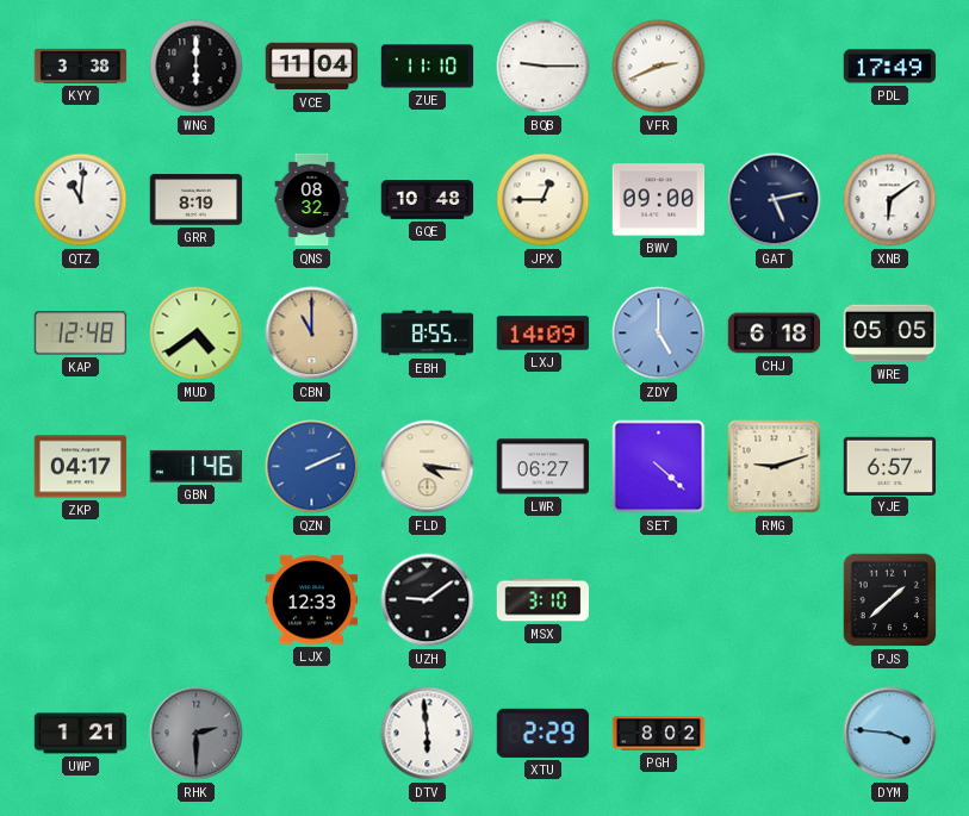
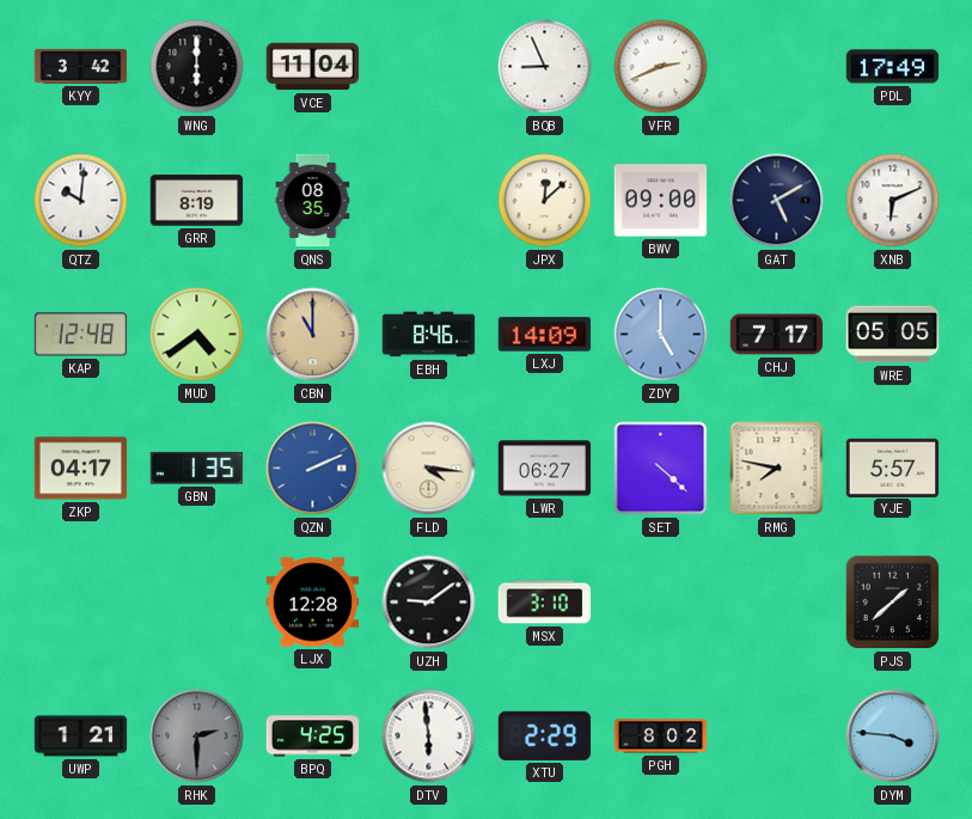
KYY: 3:38 -> 3:42 (81, 66)
ZUE: 11:10 -> none (428, 67)
BQB: 9:15 -> 8:56 (545, 67)
QTZ: 11:01 -> 10:01 (81, 201)
QNS: 08:32 -> 08:35 (313, 201)
GQE: 10:48 -> none (428, 200)
JPX: 12:45 -> 12:08 (545, 201)
GAT: 5:13 -> 5:10 (777, 201)
XNB: 6:09 -> 6:11 (893, 201)
EBH: 8:55 -> 8:46 (429, 335)
CHJ: 6:18 -> 7:17 (777, 335)
GBN: 1:46 -> 1:35 (197, 467)
RMG: 9:12 -> 7:47 (777, 469)
YJE: 6:57 -> 5:57 (893, 467)
LJX: 12:33 -> 12:28 (313, 603)
BPQ: none -> 4:25 (313, 737)
